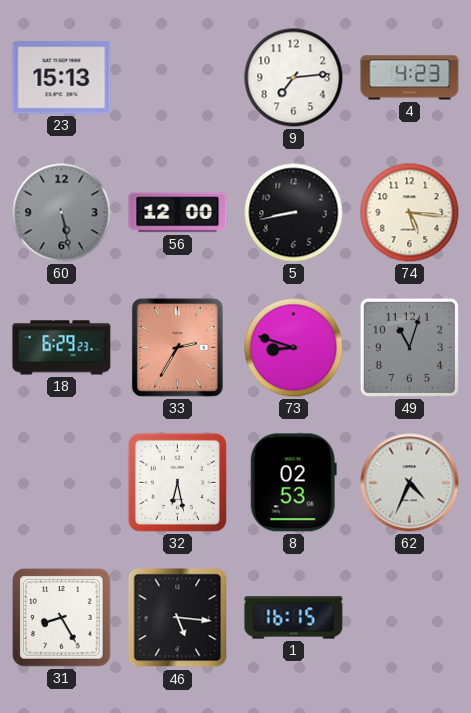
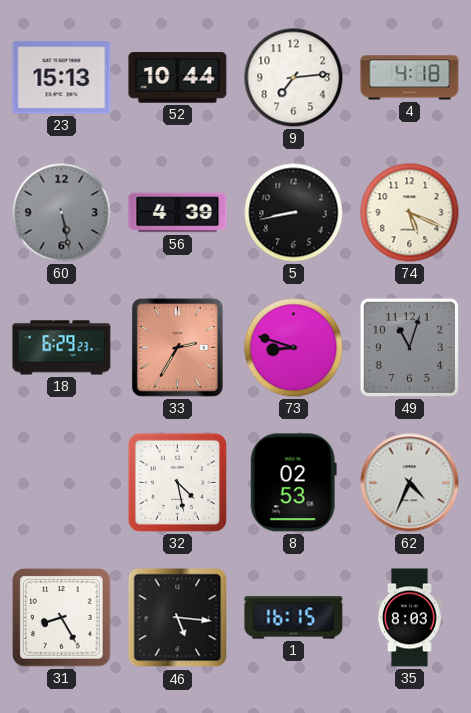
52: none -> 10:44 (178, 78)
4: 4:23 -> 4:18 (410, 78)
56: 12:00 -> 4:39 (178, 213)
74: 5:16 -> 5:19 (410, 213)
32: 6:28 -> 4:28 (177, 482)
35: none -> 8:03 (410, 618)
